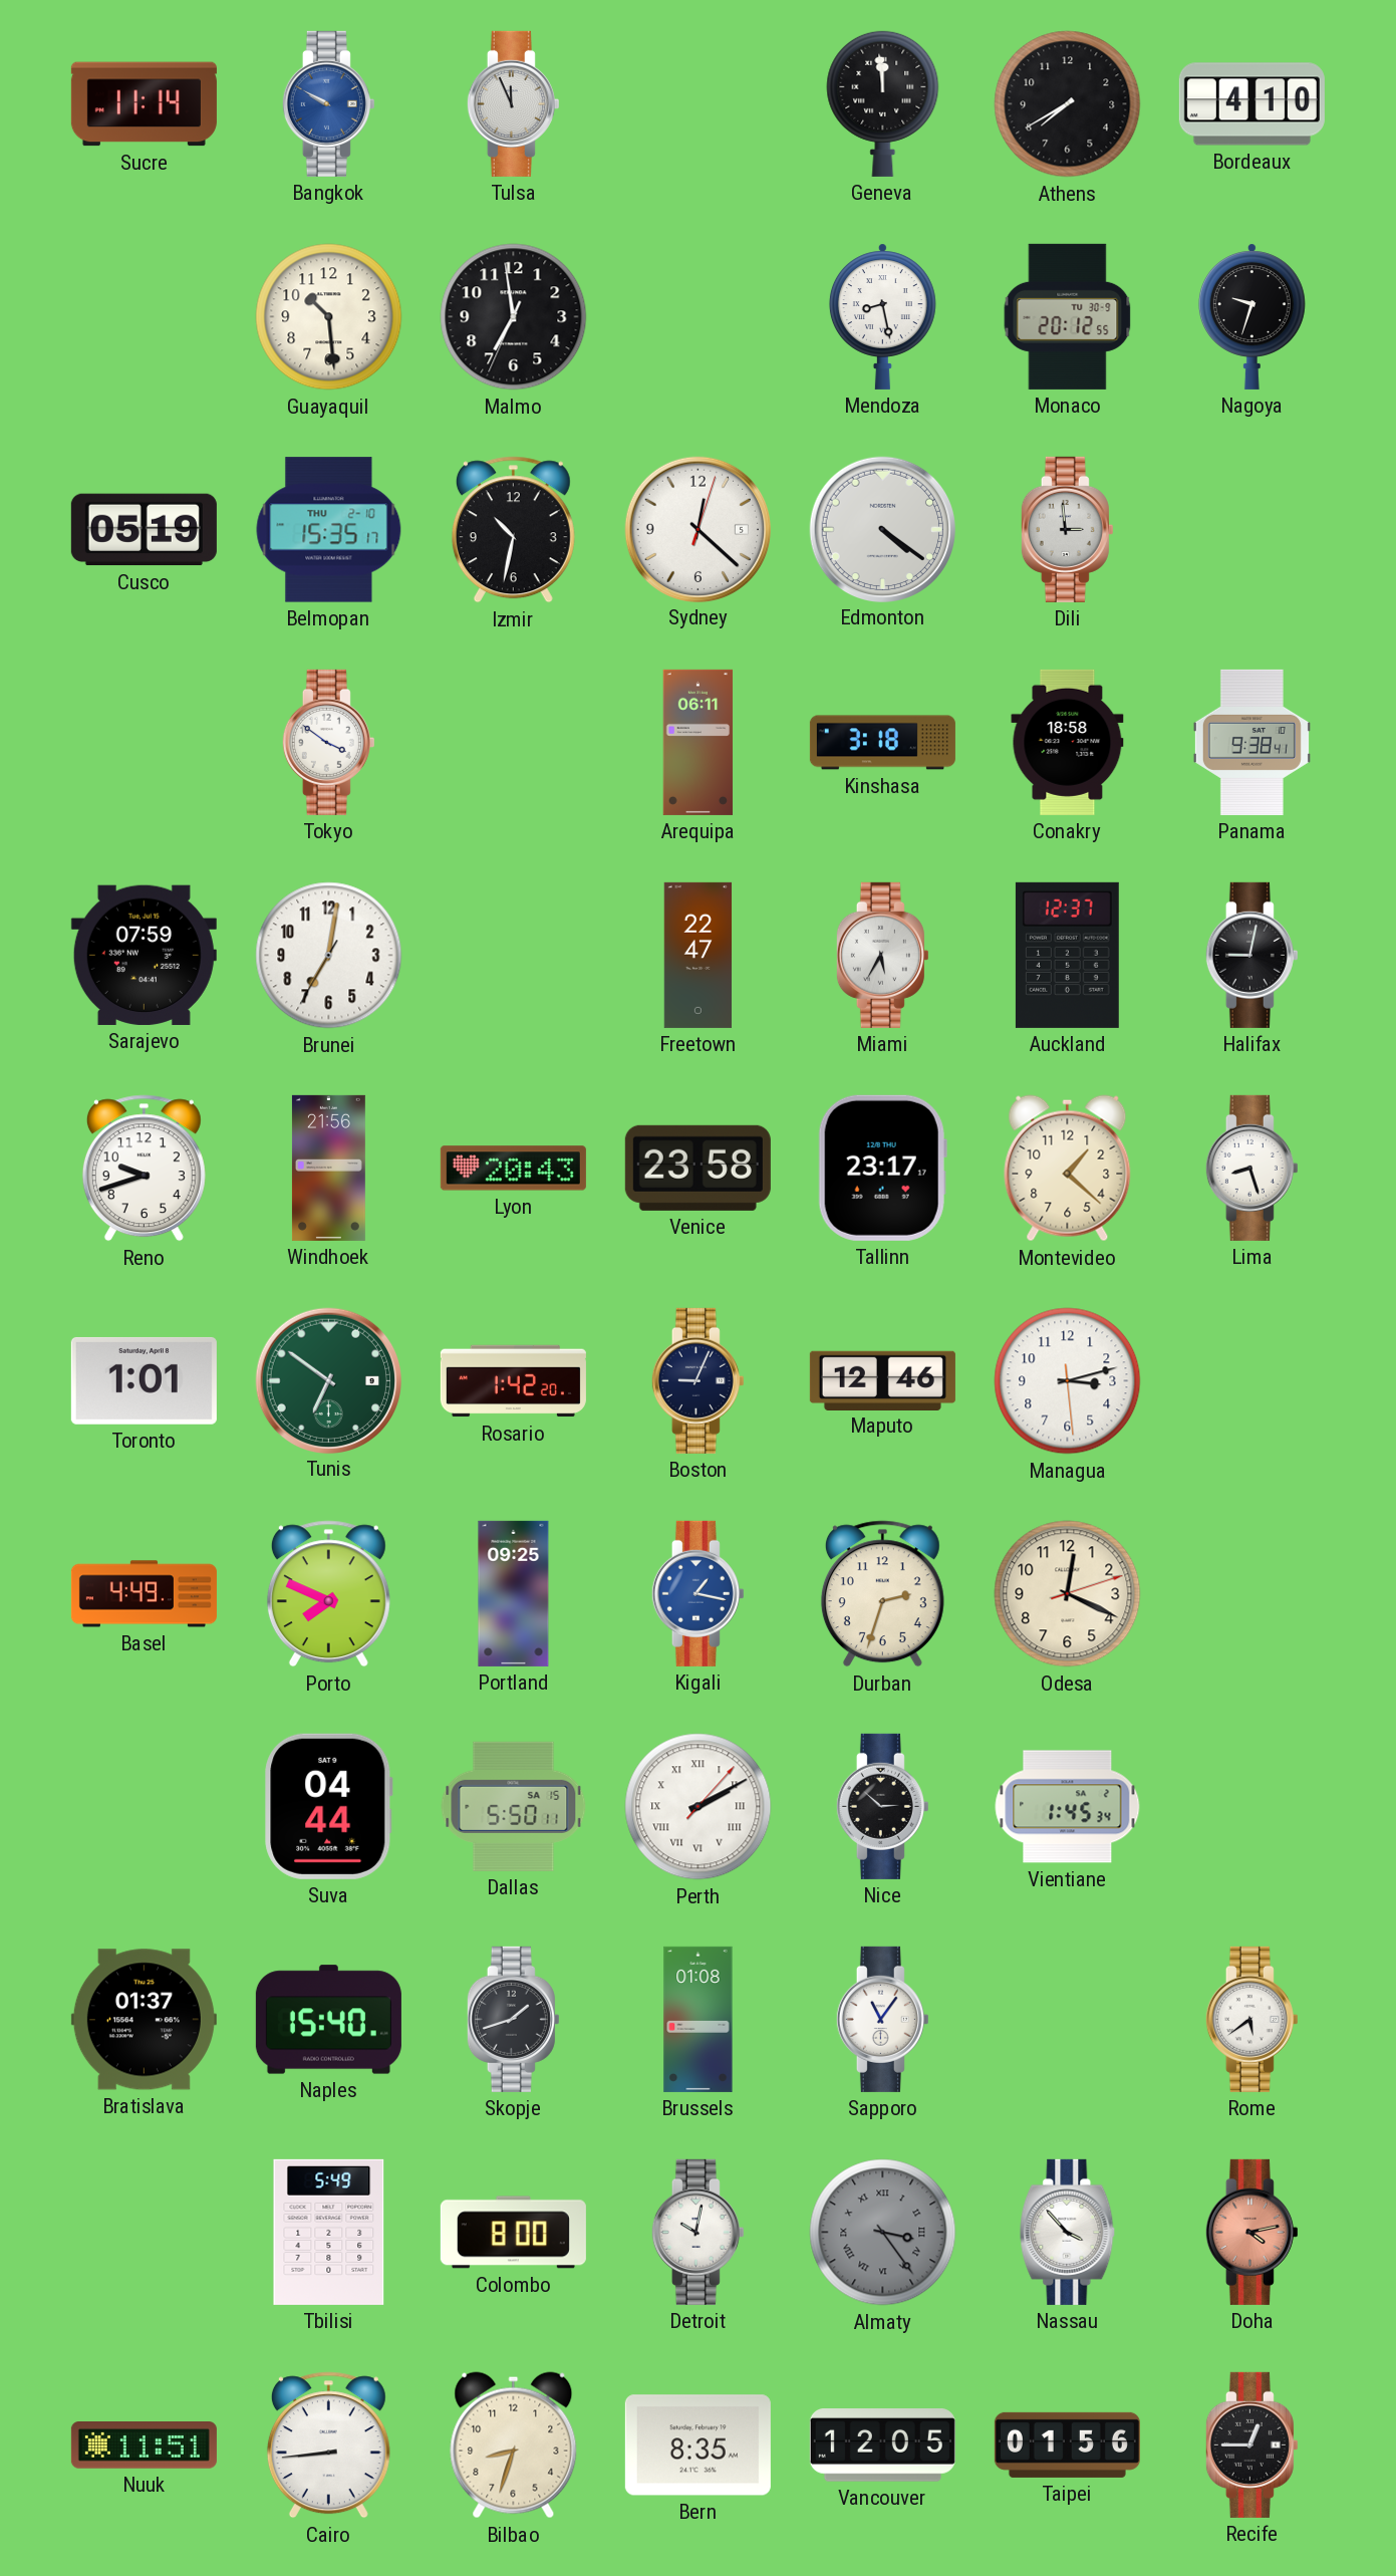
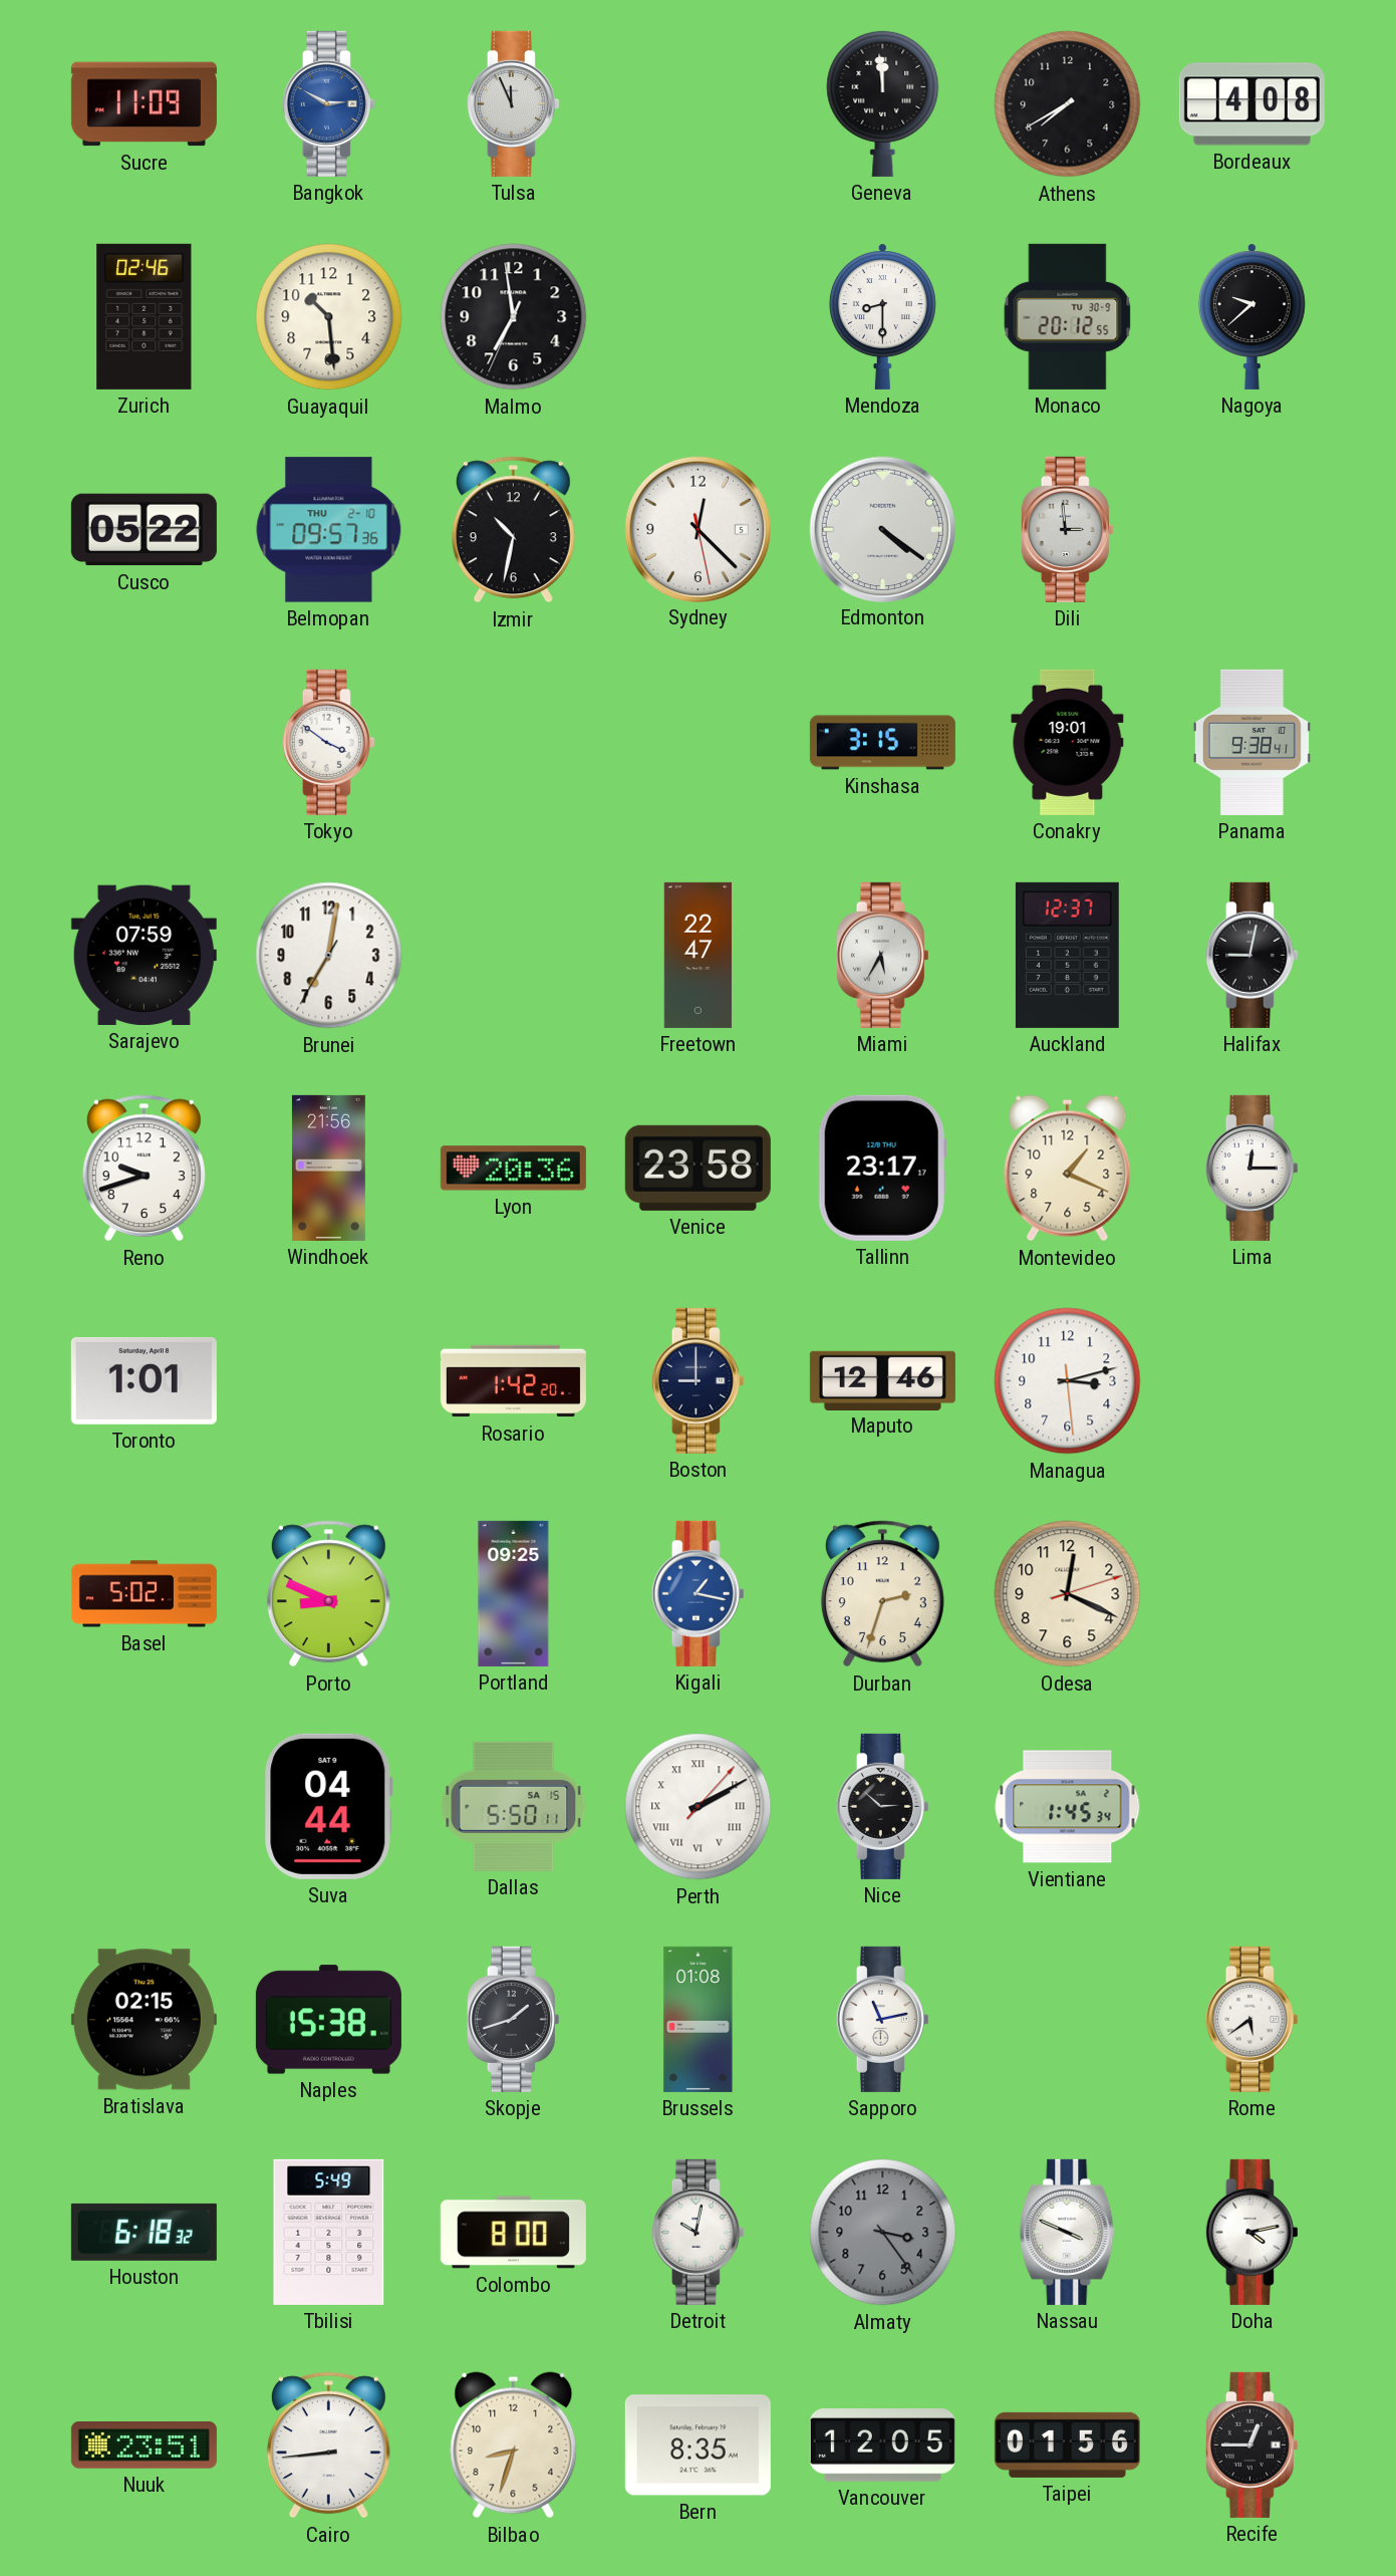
Sucre: 11:14 -> 11:09 (144, 104)
Bangkok: 9:50 -> 2:50 (328, 103)
Bordeaux: 4:10 -> 4:08 (1251, 104)
Zurich: none -> 02:46 (145, 316)
Mendoza: 8:28 -> 8:30 (882, 316)
Nagoya: 9:33 -> 9:38 (1251, 316)
Cusco: 05:19 -> 05:22 (144, 530)
Belmopan: 15:35 -> 09:57 (329, 530)
Sydney: 12:22:03 -> 12:22:28 (697, 529)
Arequipa: 06:11 -> none (699, 742)
Kinshasa: 3:18 -> 3:15 (882, 743)
Conakry: 18:58 -> 19:01 (1068, 742)
Lyon: 20:43 -> 20:36 (513, 1169)
Montevideo: 1:22 -> 1:19 (1068, 1169)
Lima: 8:27 -> 12:15 (1251, 1168)
Tunis: 6:51 -> none (328, 1380)
Boston: 9:04 -> 9:00 (697, 1380)
Basel: 4:49 -> 5:02 (144, 1594)
Porto: 7:49 -> 8:49 (328, 1594)
Bratislava: 01:37 -> 02:15 (144, 2020)
Naples: 15:40 -> 15:38 (328, 2020)
Sapporo: 11:06 -> 11:13 (882, 2019)
Houston: none -> 6:18 (144, 2232)
Almaty numerals: Roman -> Arabic (883, 2233)
Nassau: 3:53 -> 3:49 (1068, 2232)
Doha dial: salmon -> white (1251, 2232)
Nuuk: 11:51 -> 23:51 (144, 2445)
